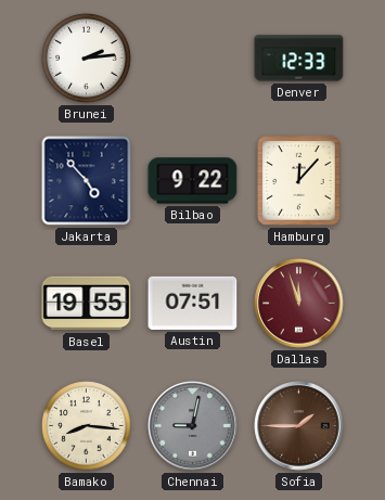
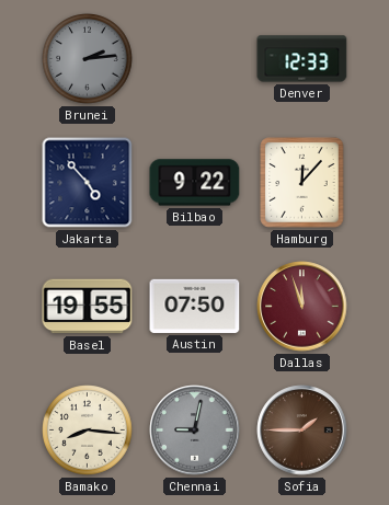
Brunei dial: white -> grey (88, 59)
Austin: 07:51 -> 07:50 (195, 306)
